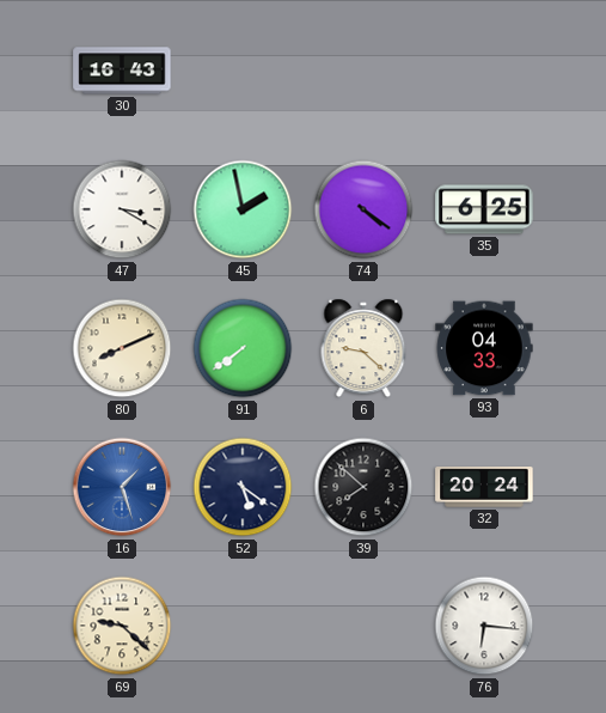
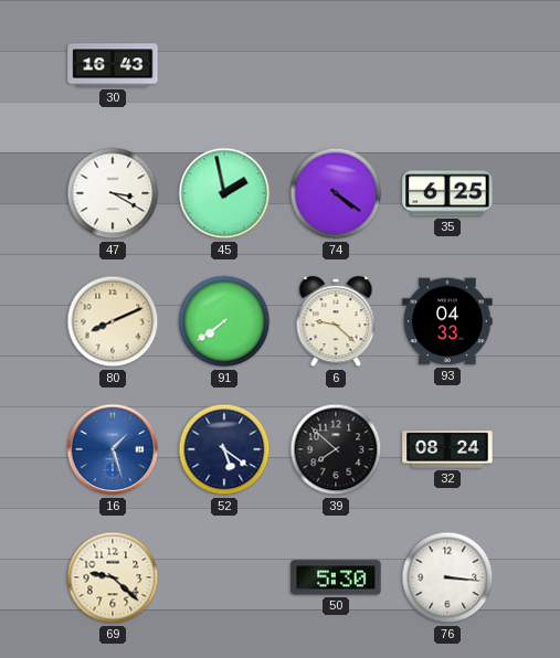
32: 20:24 -> 08:24 (447, 449)
50: none -> 5:30 (336, 577)
76: 6:16 -> 3:16 (447, 577)
